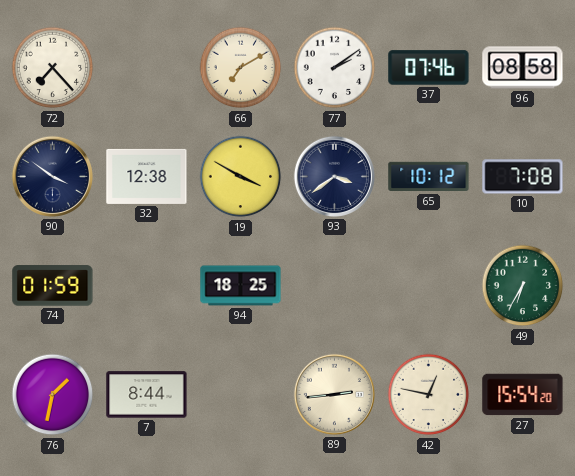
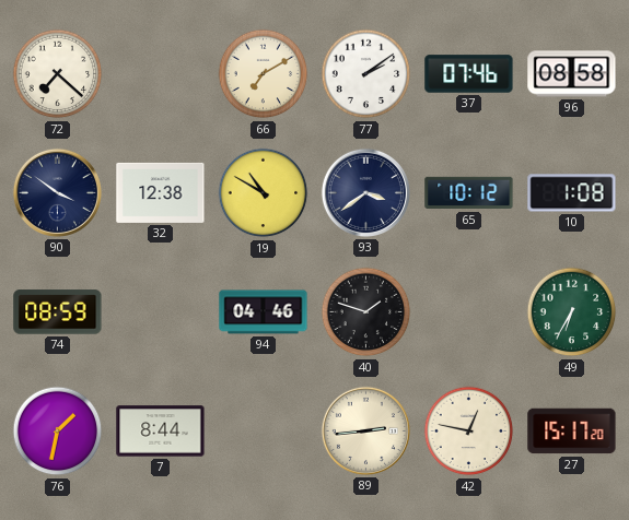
72: 7:23 -> 7:22 (58, 74)
19: 3:50 -> 10:50 (264, 193)
10: 7:08 -> 1:08 (572, 193)
74: 01:59 -> 08:59 (58, 312)
94: 18:25 -> 04:46 (264, 312)
40: none -> 1:48 (366, 312)
27: 15:54 -> 15:17 (572, 432)
